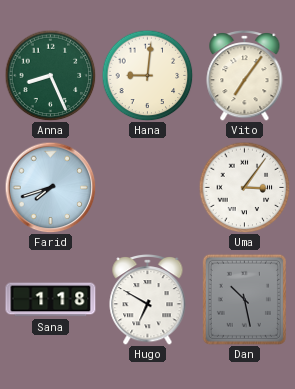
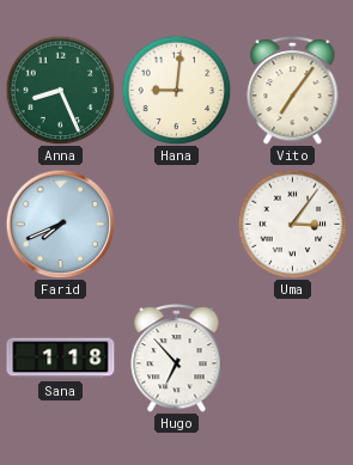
Farid: 7:42 -> 7:41 (60, 224)
Hugo: 6:50 -> 6:53 (177, 359)
Dan: 10:28 -> none (244, 299)
